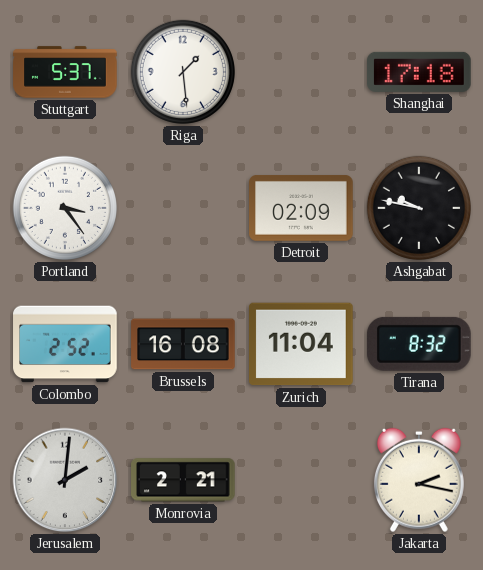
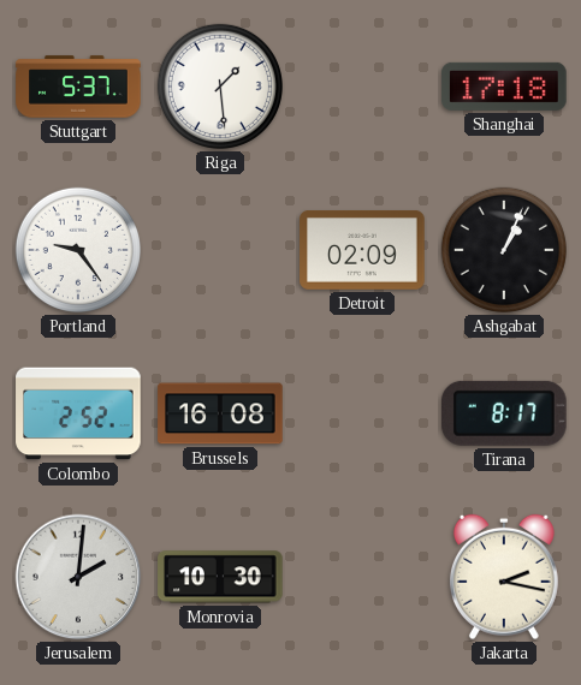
Portland: 3:24 -> 9:24 (78, 250)
Ashgabat: 9:47 -> 1:04 (504, 250)
Zurich: 11:04 -> none (301, 344)
Tirana: 8:32 -> 8:17 (504, 413)
Monrovia: 2:21 -> 10:30 (220, 577)
